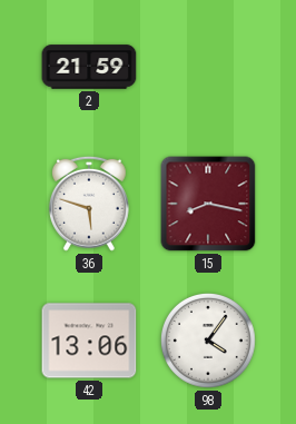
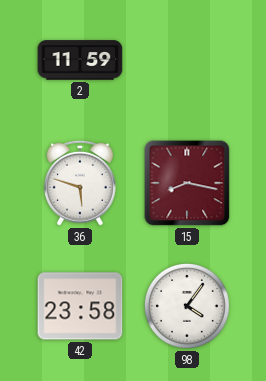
2: 21:59 -> 11:59 (80, 60)
42: 13:06 -> 23:58 (80, 306)
